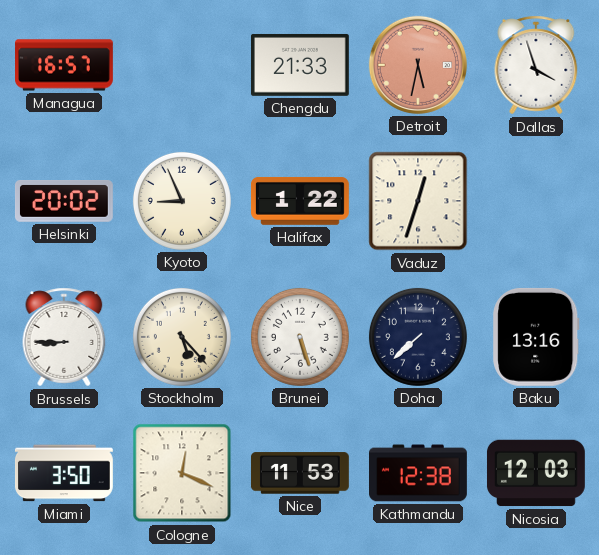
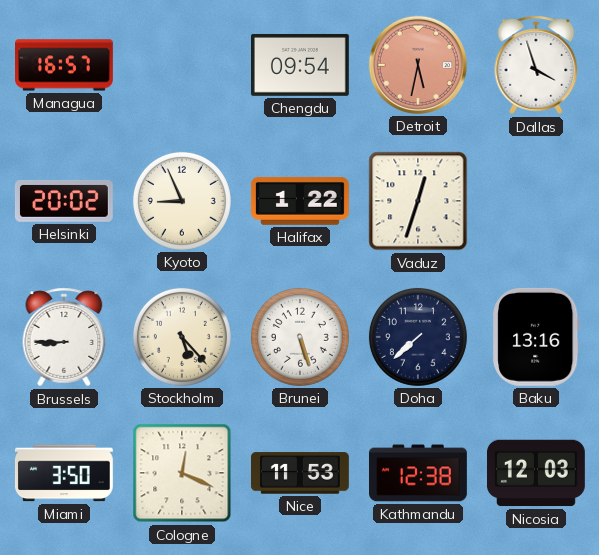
Chengdu: 21:33 -> 09:54 (300, 65)
